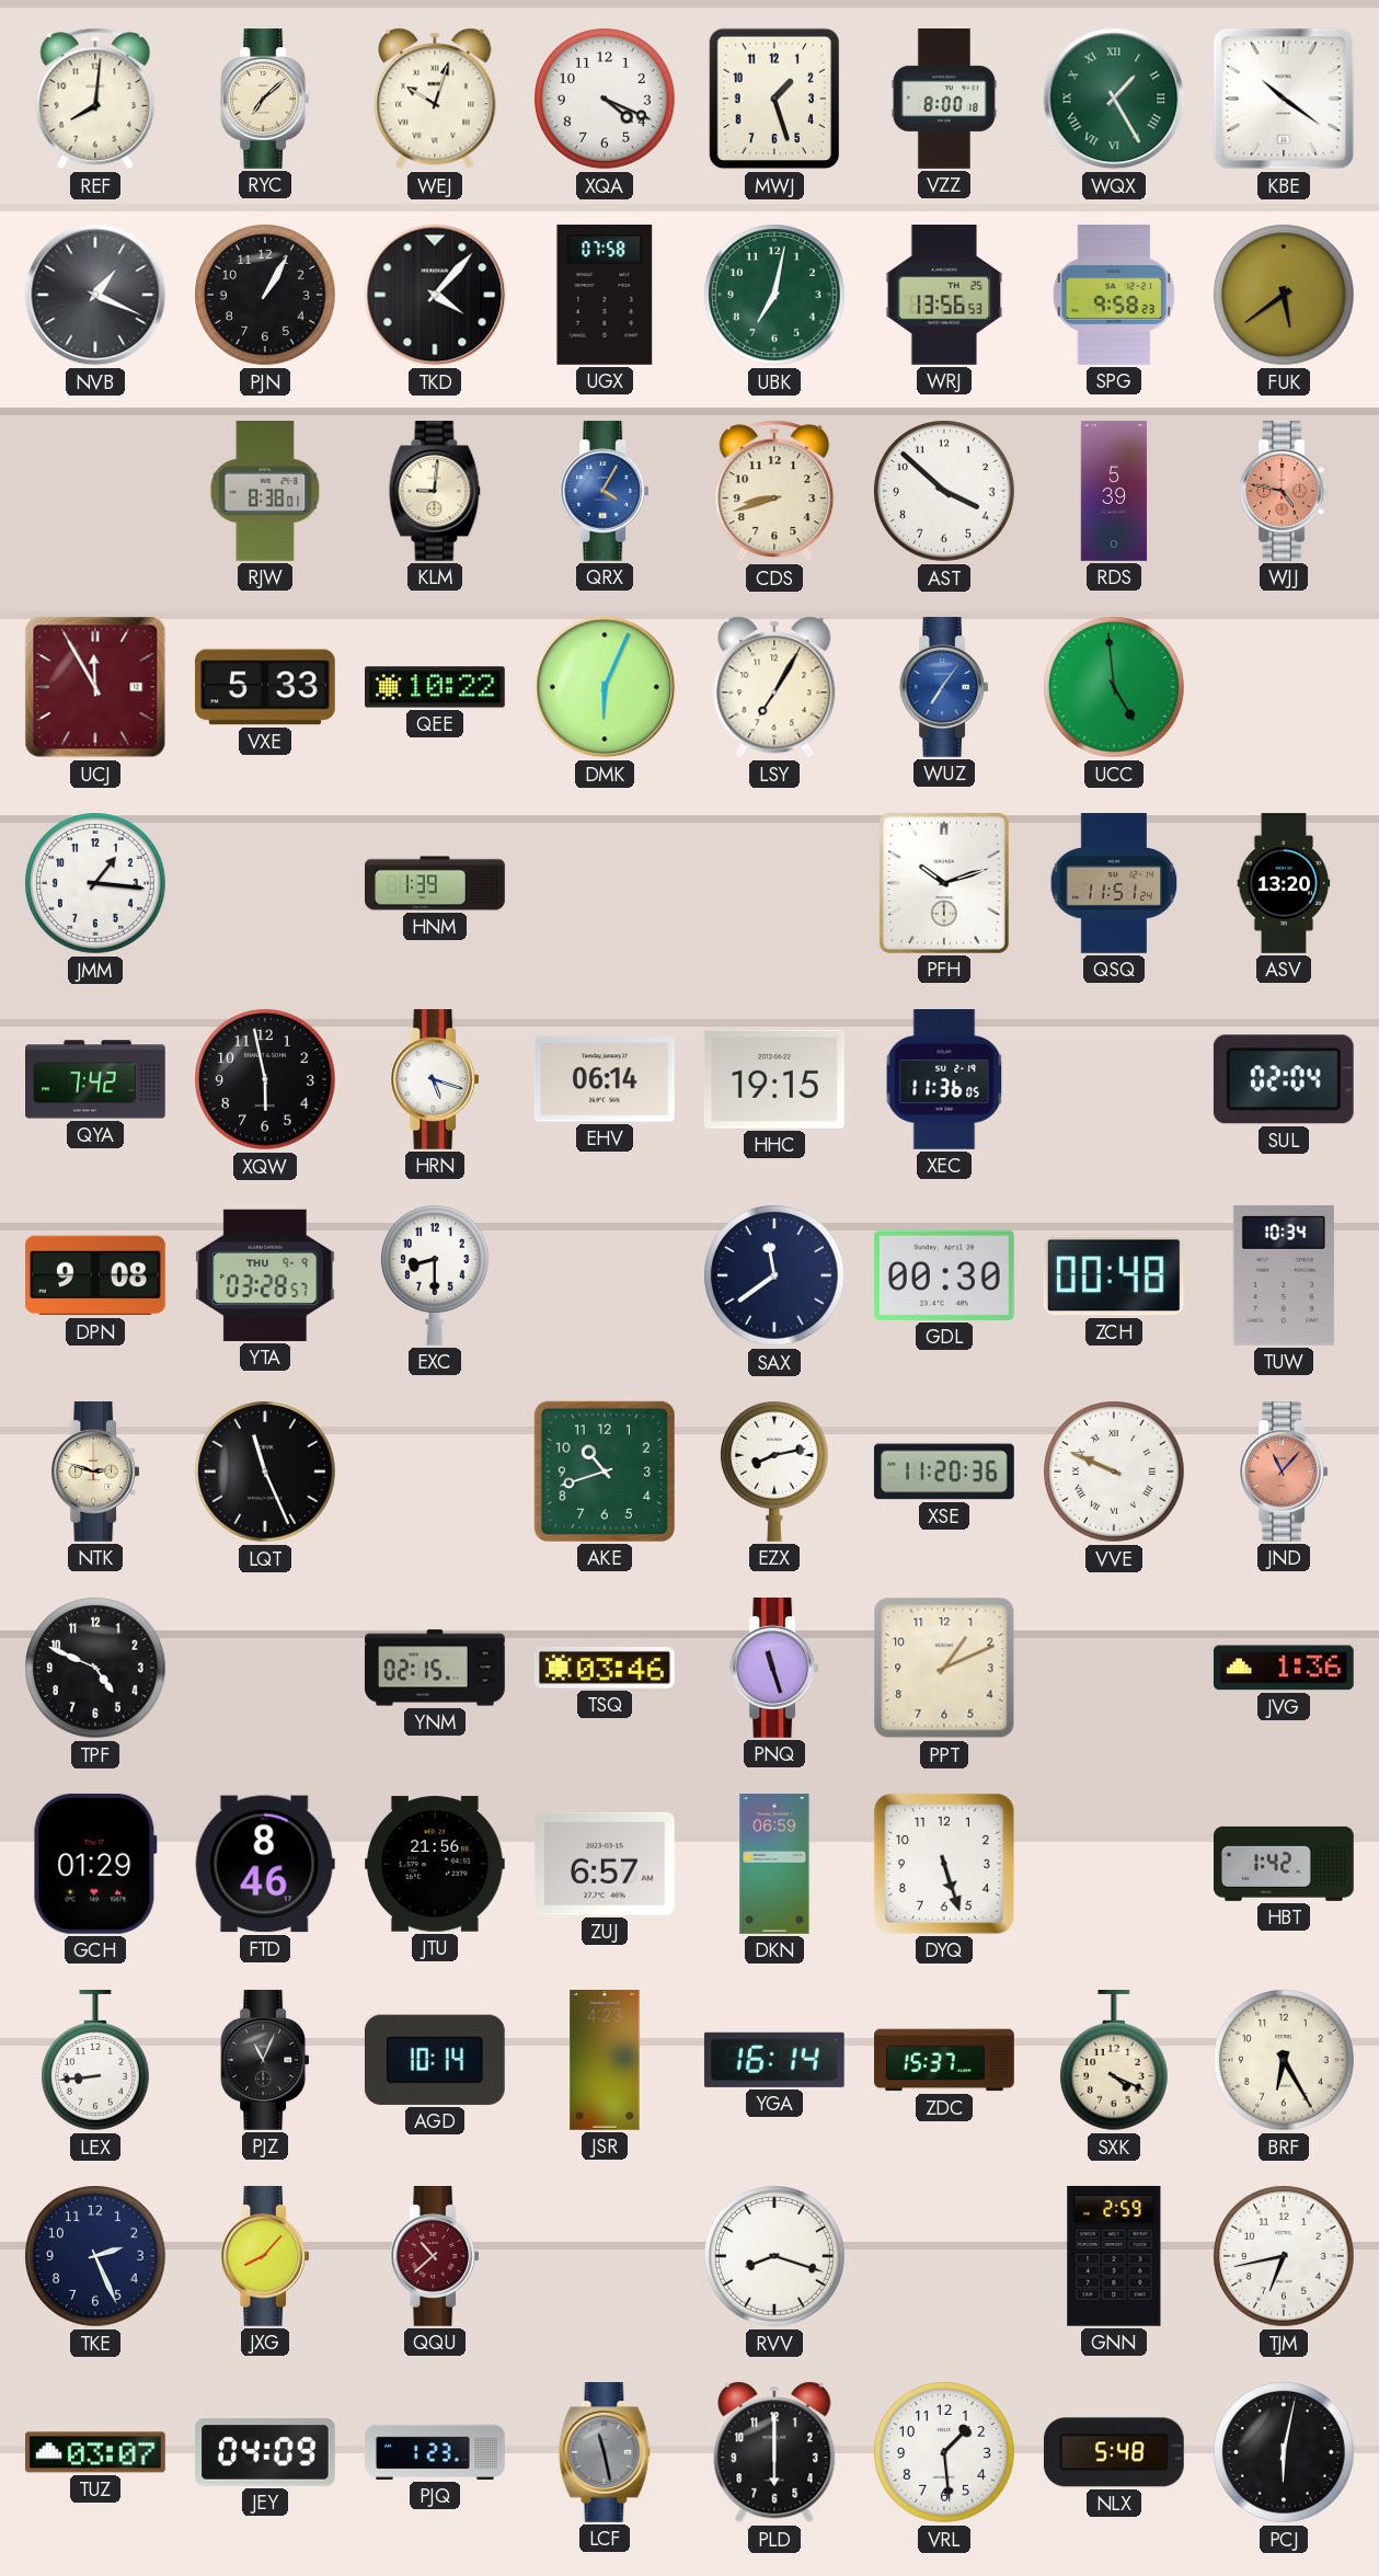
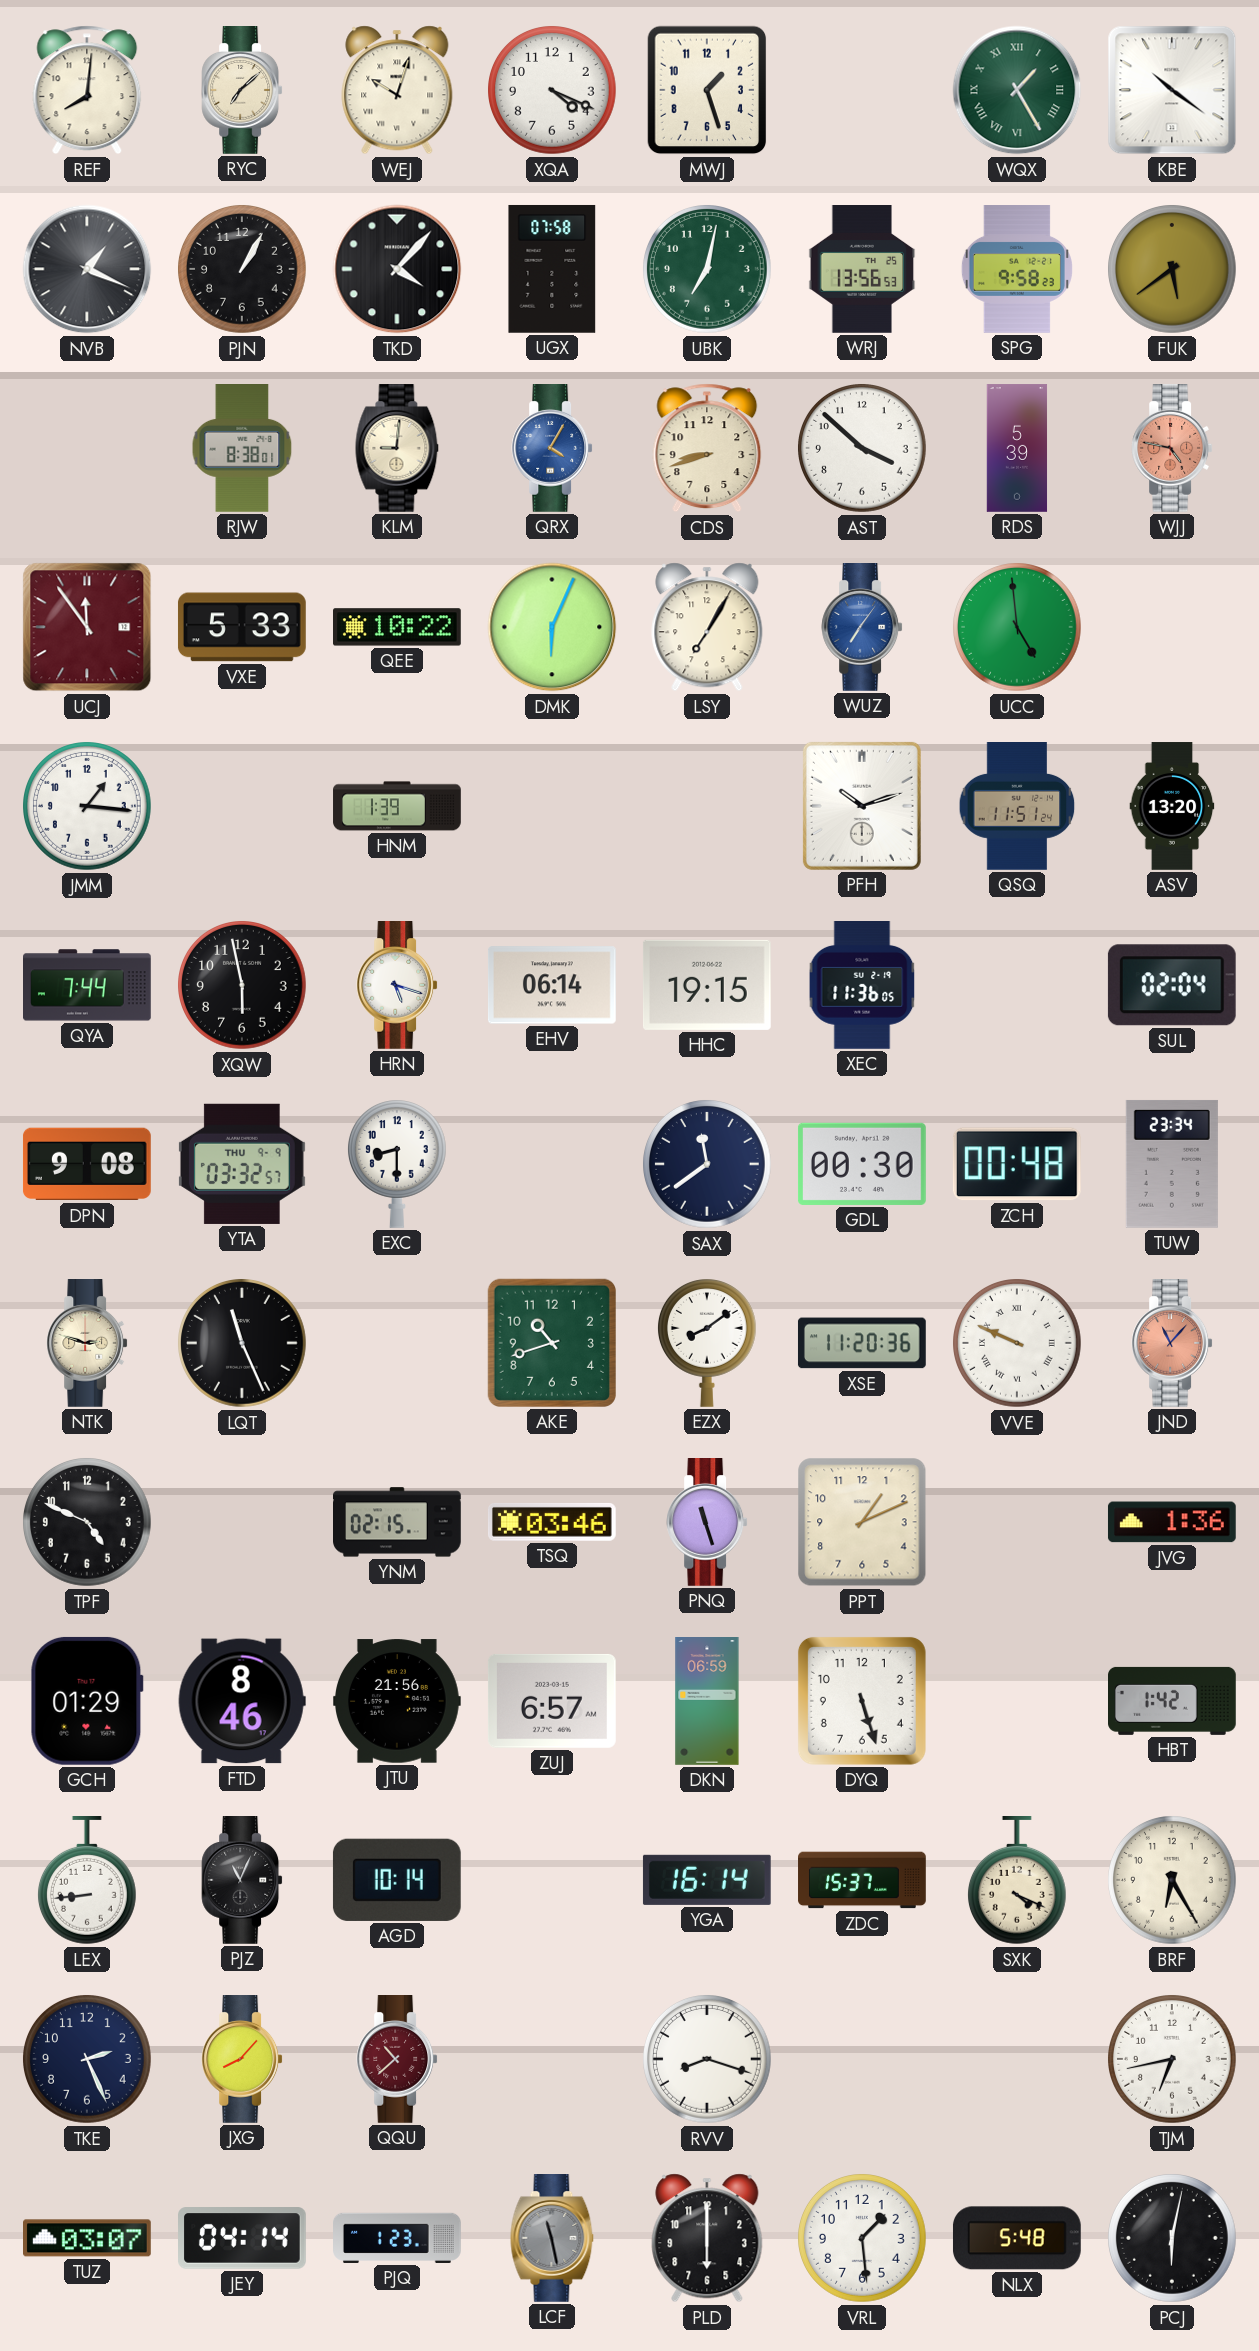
VZZ: 8:00 -> none (944, 100)
UCJ: 11:55 -> 11:54 (87, 627)
QYA: 7:42 -> 7:44 (88, 985)
YTA: 03:28 -> 03:32 (242, 1164)
TUW: 10:34 -> 23:34 (1172, 1164)
EZX: 8:13 -> 8:09 (707, 1343)
JSR: 4:23 -> none (605, 2061)
GNN: 2:59 -> none (1114, 2256)
JEY: 04:09 -> 04:14 (243, 2238)
